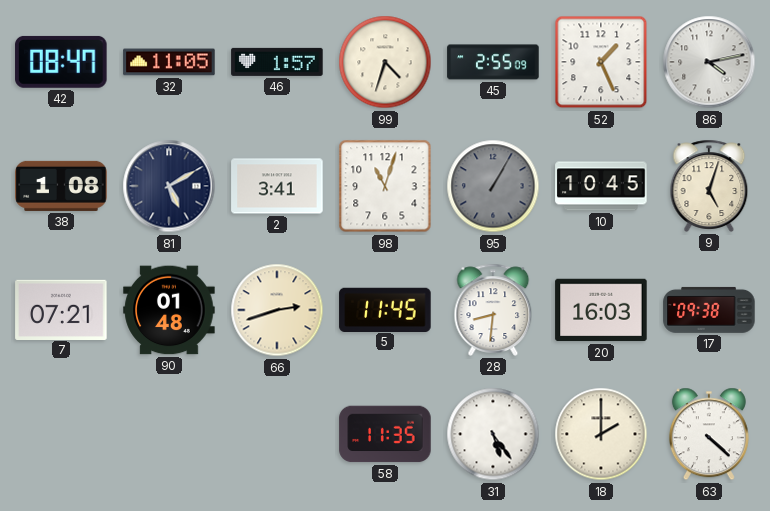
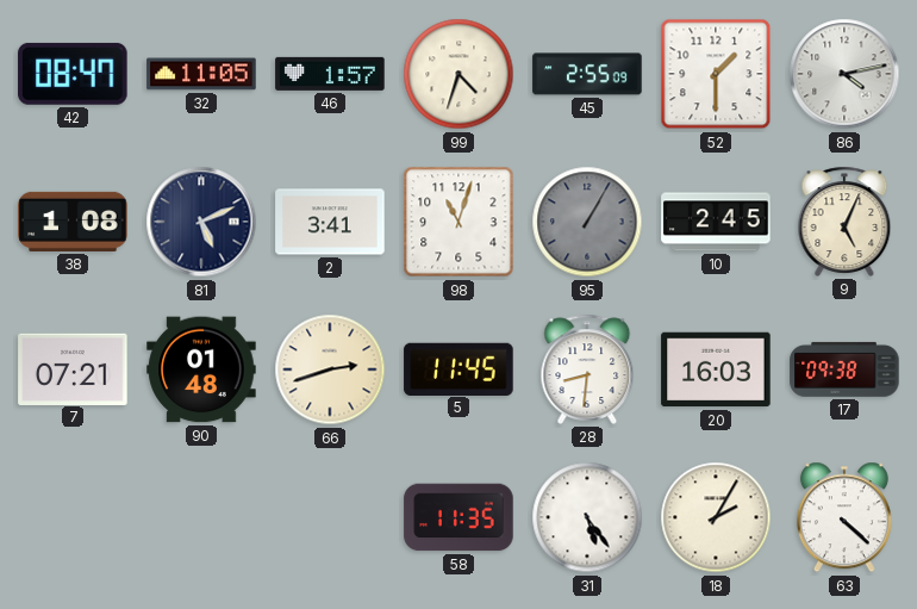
52: 1:26 -> 1:30 (716, 74)
81: 5:10 -> 5:11 (201, 222)
10: 10:45 -> 2:45 (716, 222)
9: 5:03 -> 5:04 (844, 222)
18: 2:00 -> 2:05 (716, 517)
